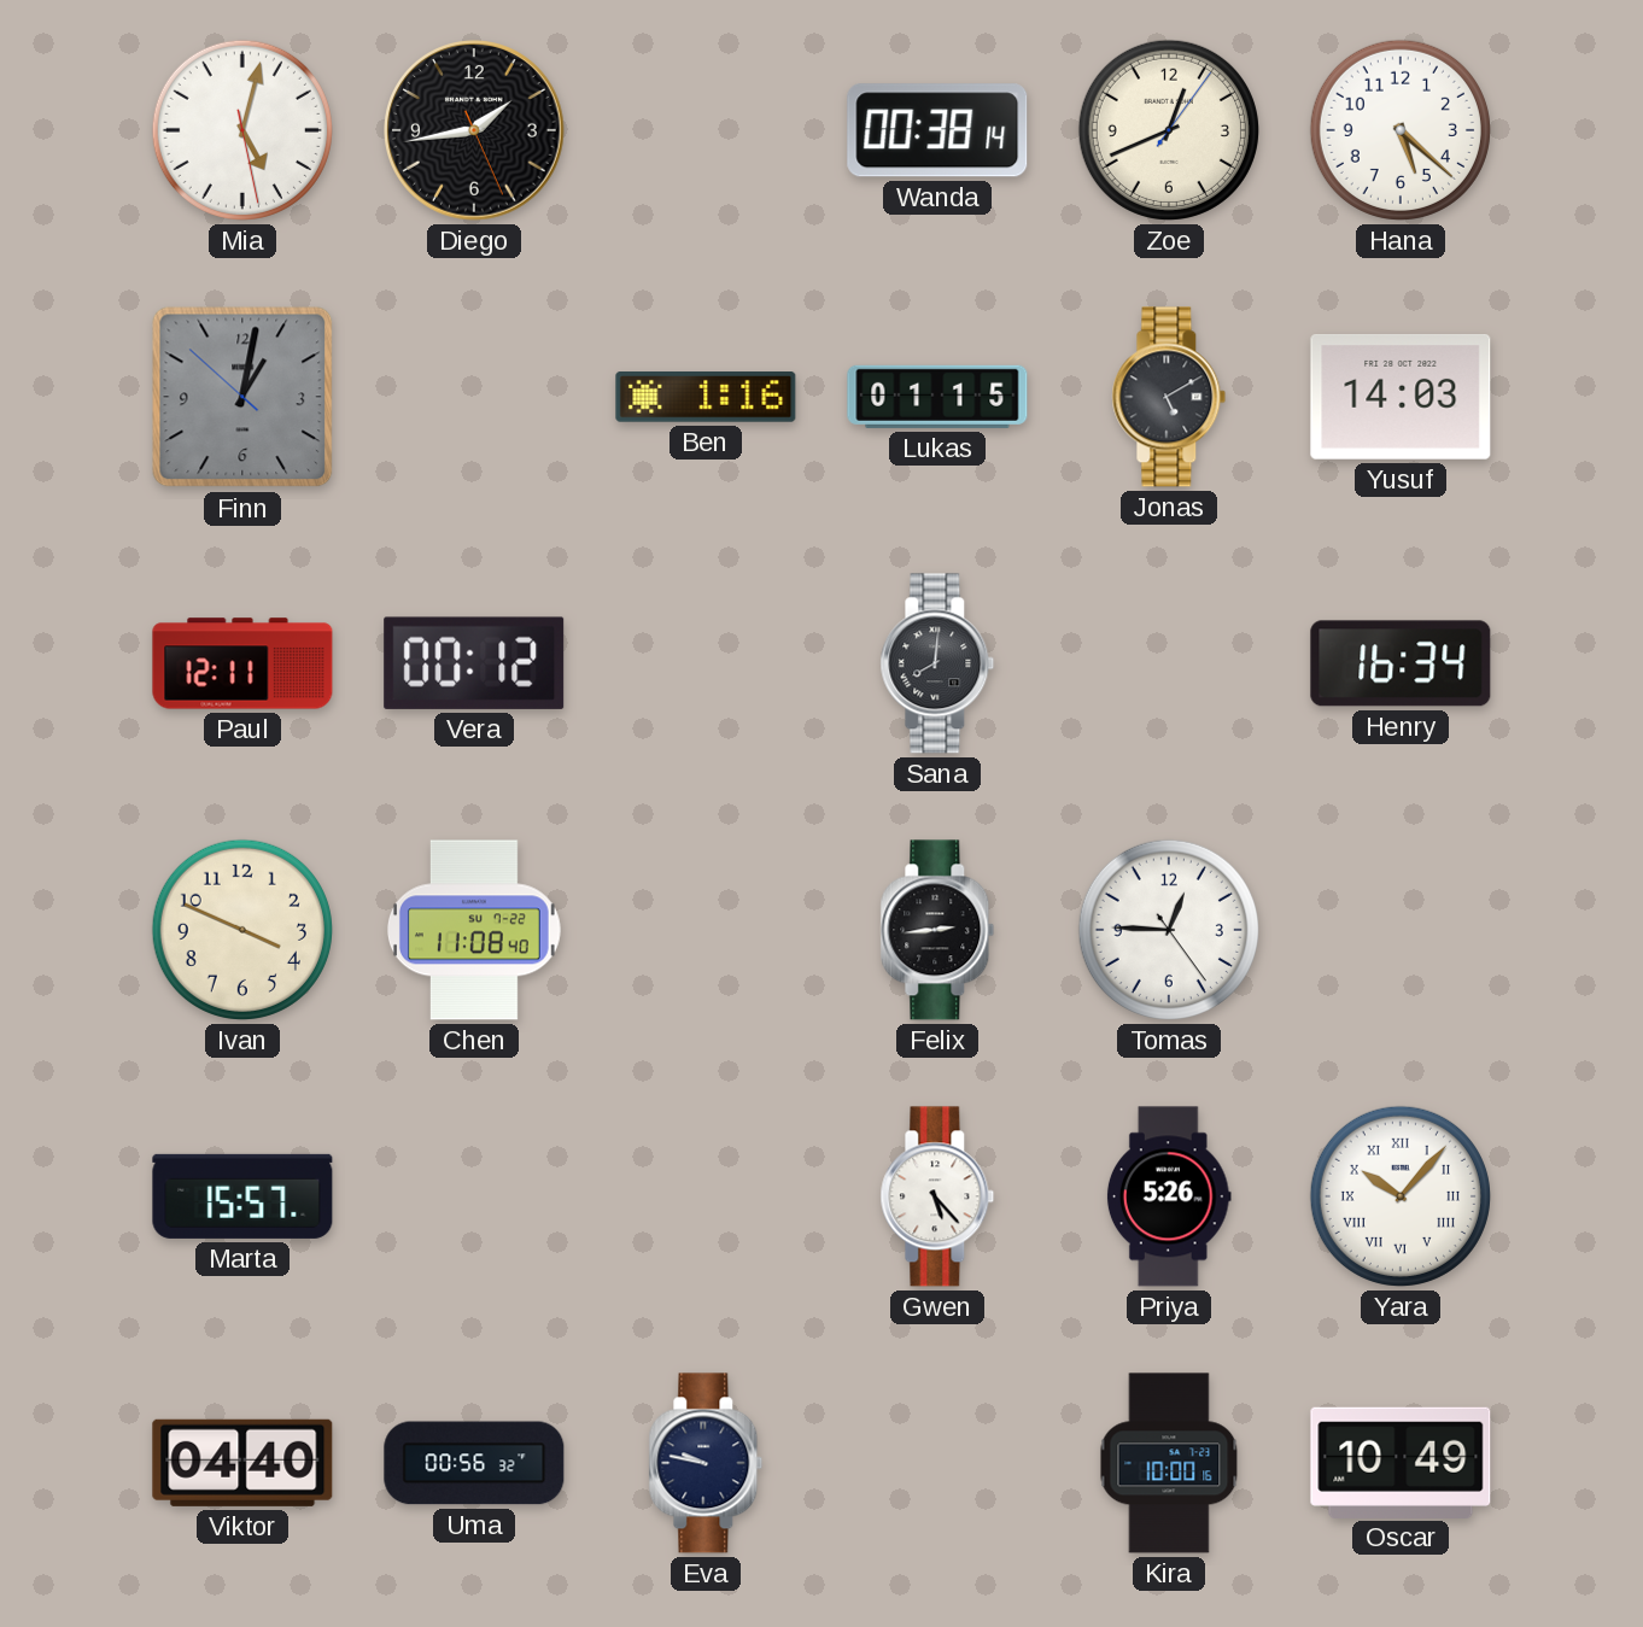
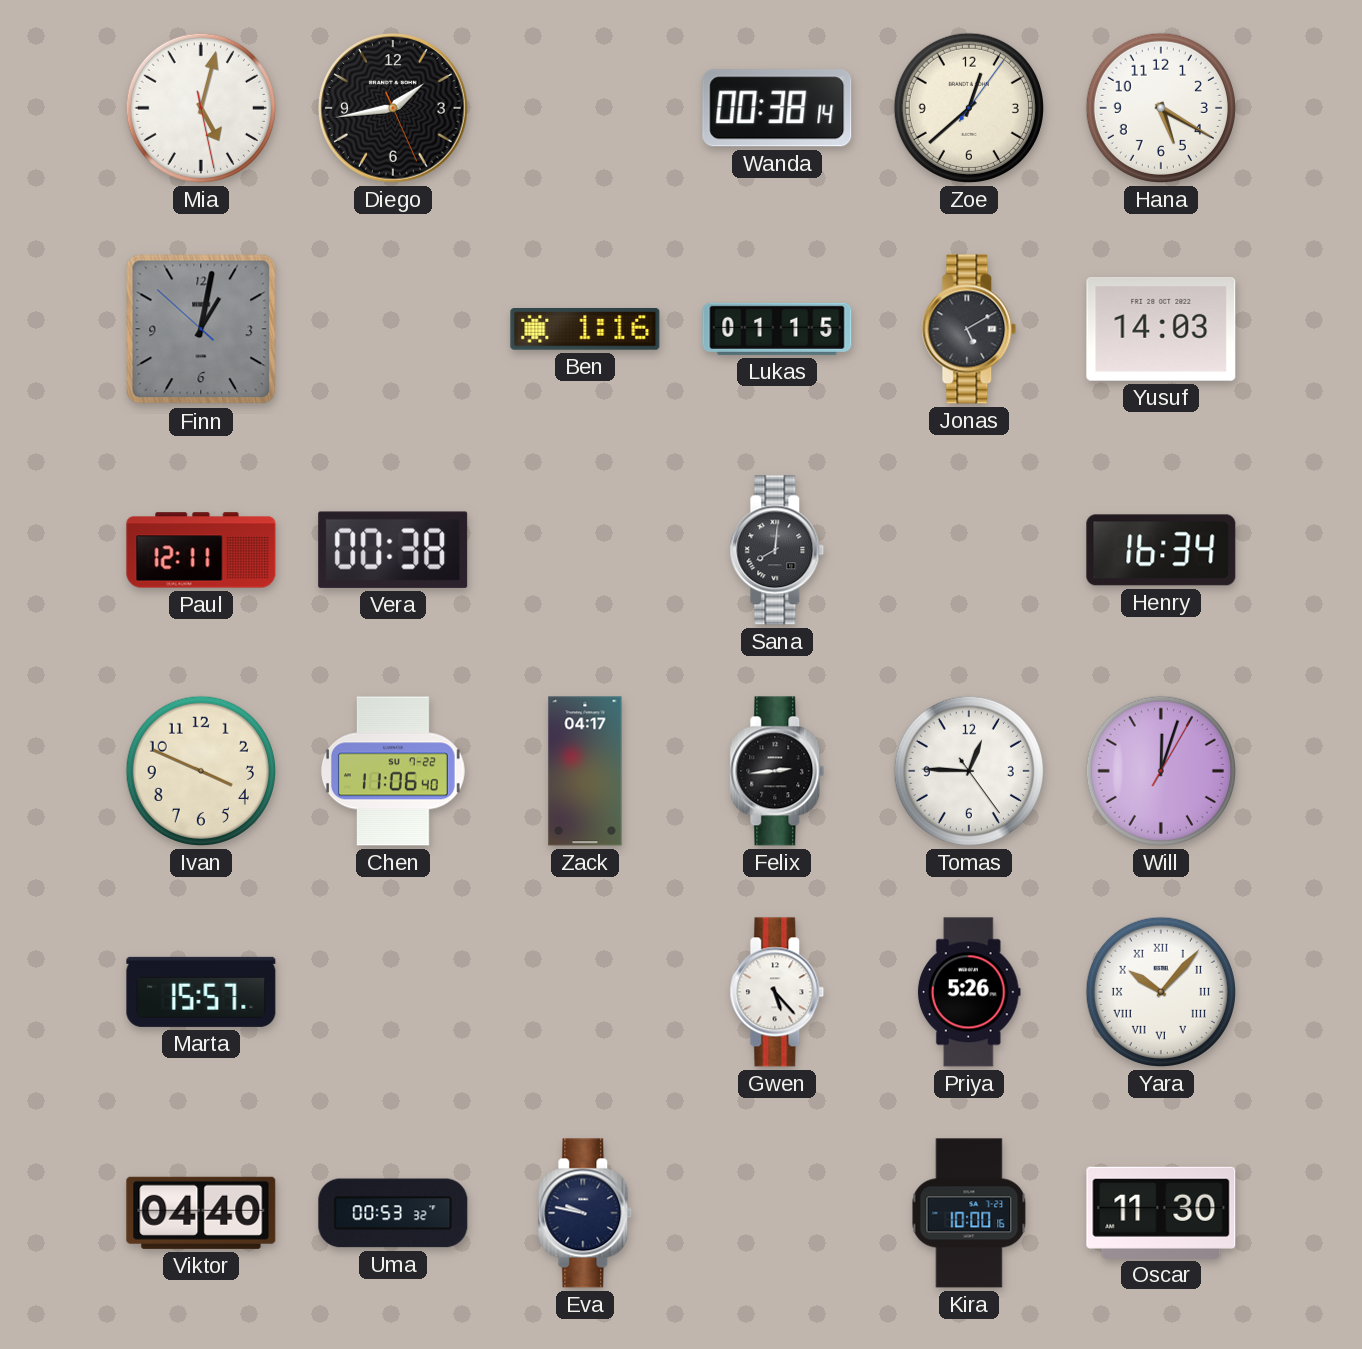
Zoe: 12:41 -> 12:38 (969, 108)
Hana: 5:22 -> 5:20 (1161, 108)
Vera: 00:12 -> 00:38 (393, 550)
Chen: 11:08 -> 11:06 (393, 771)
Zack: none -> 04:17 (585, 771)
Will: none -> 12:03 (1161, 771)
Uma: 00:56 -> 00:53 (393, 1213)
Oscar: 10:49 -> 11:30 (1161, 1212)
